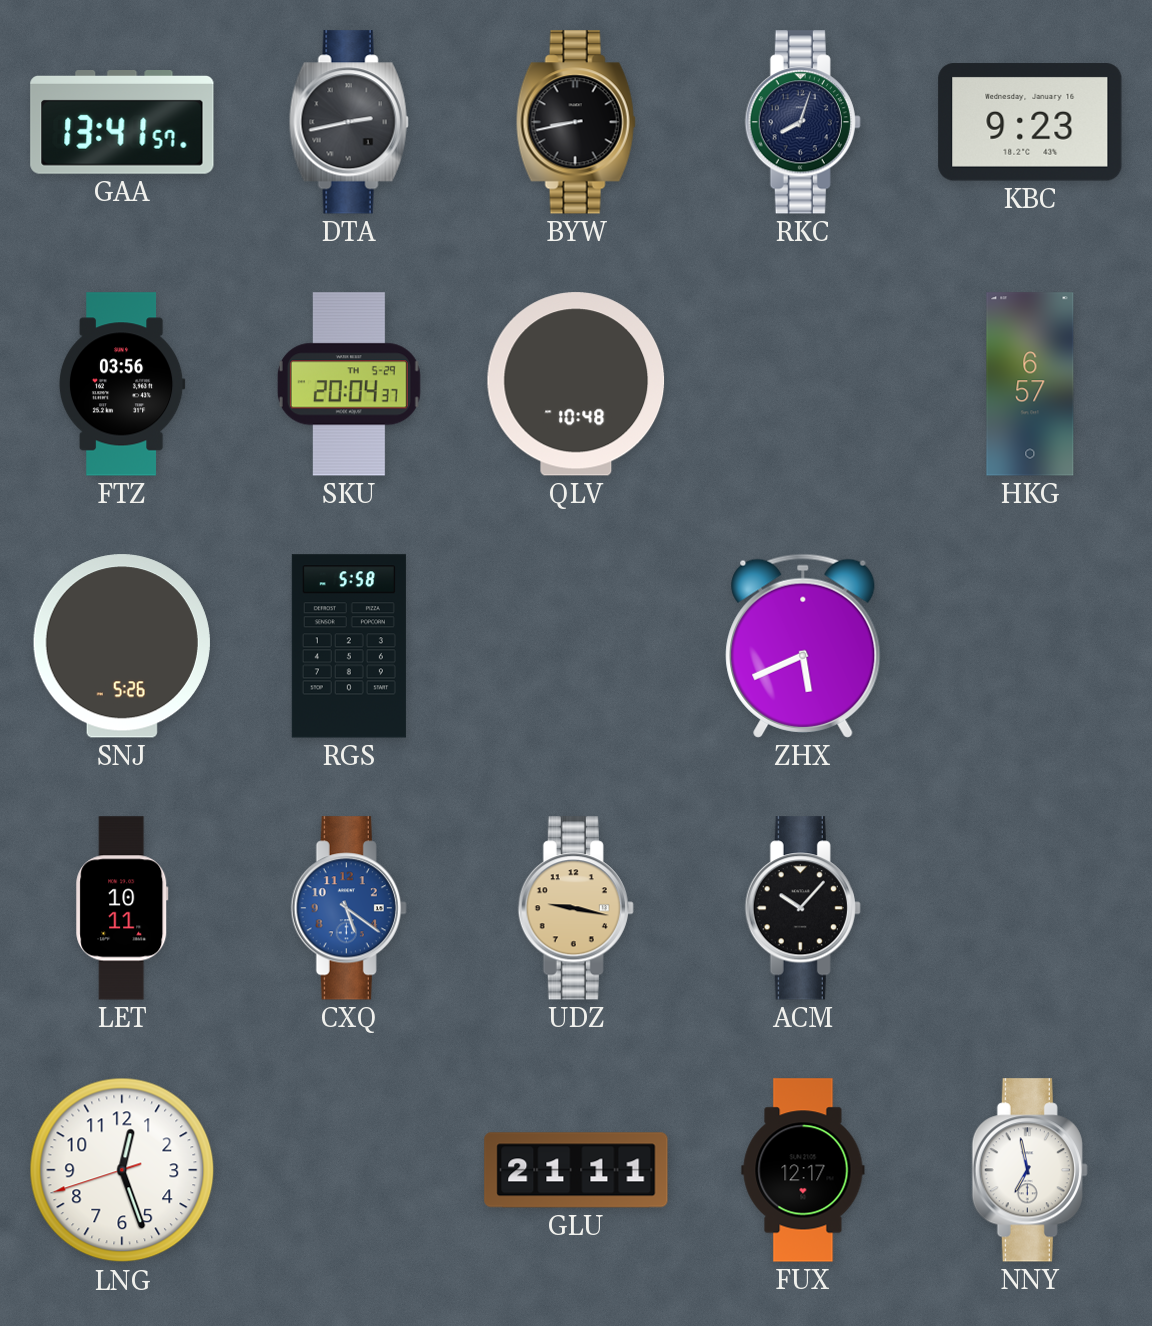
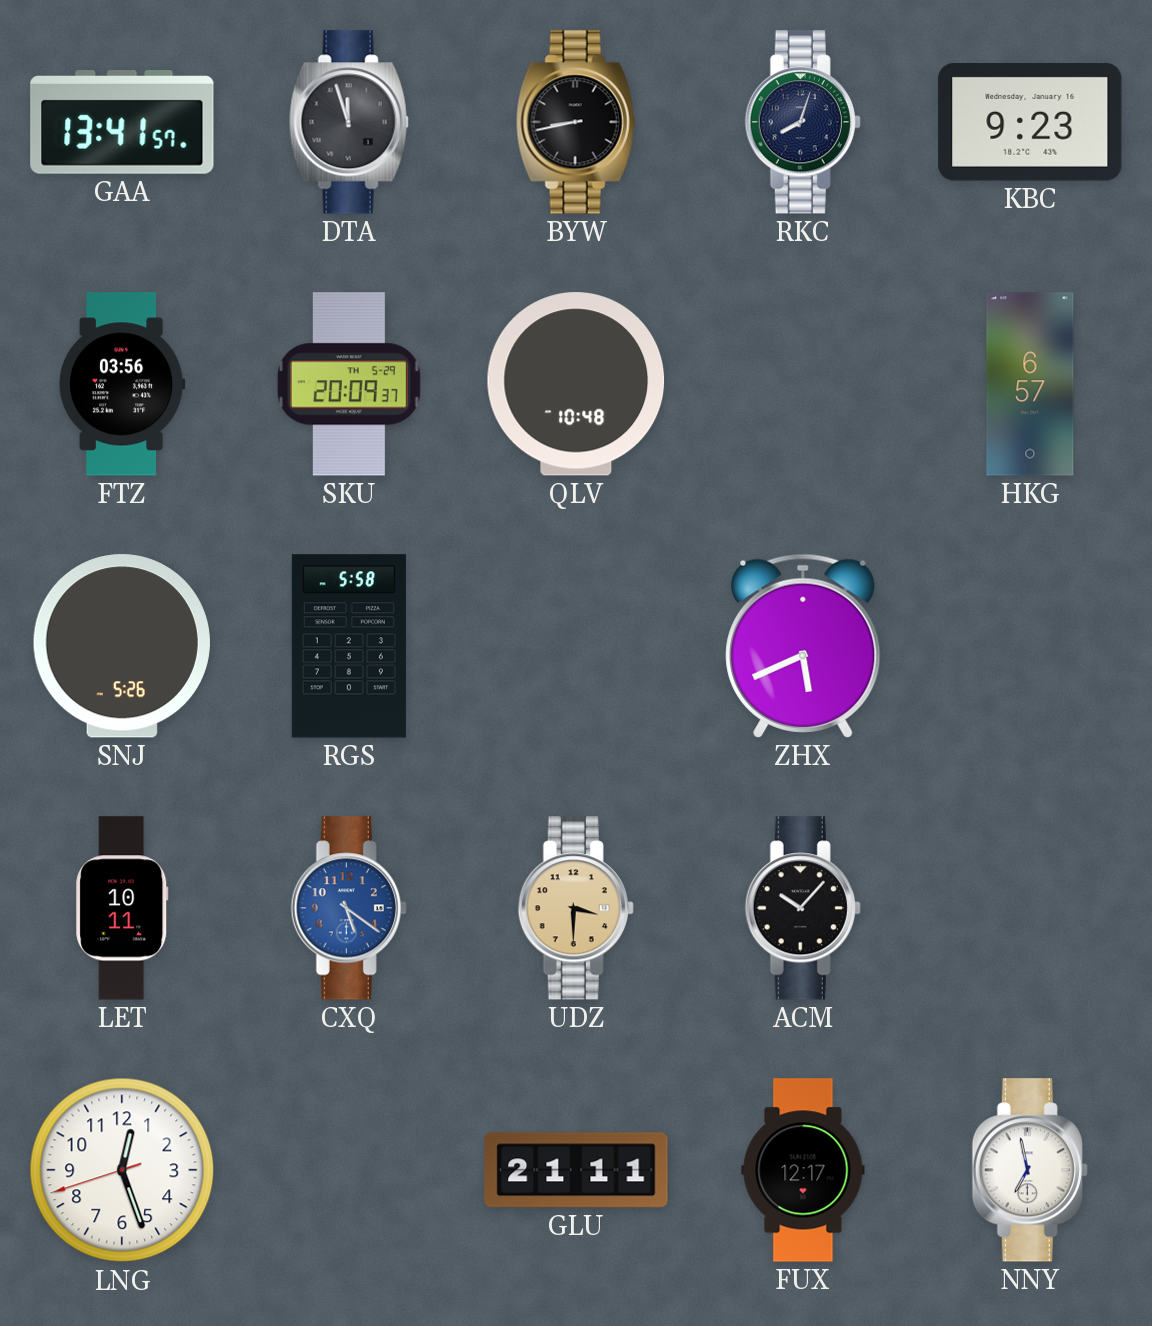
DTA: 2:43 -> 11:57 (349, 122)
SKU: 20:04 -> 20:09 (349, 384)
UDZ: 9:17 -> 3:30 (576, 908)
